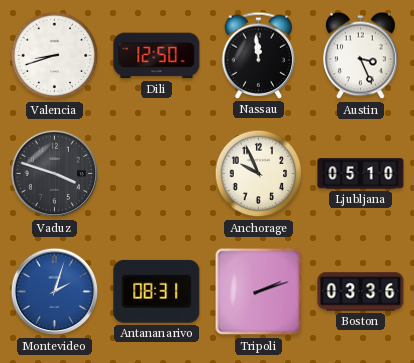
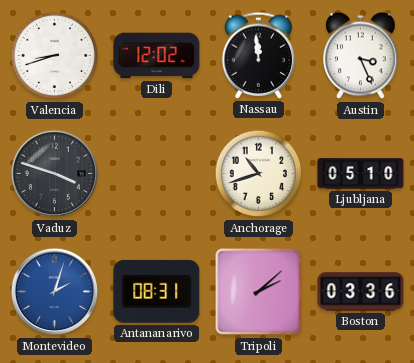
Dili: 12:50 -> 12:02 (157, 56)
Anchorage: 9:56 -> 10:42 (259, 174)
Tripoli: 2:12 -> 2:08 (259, 292)
